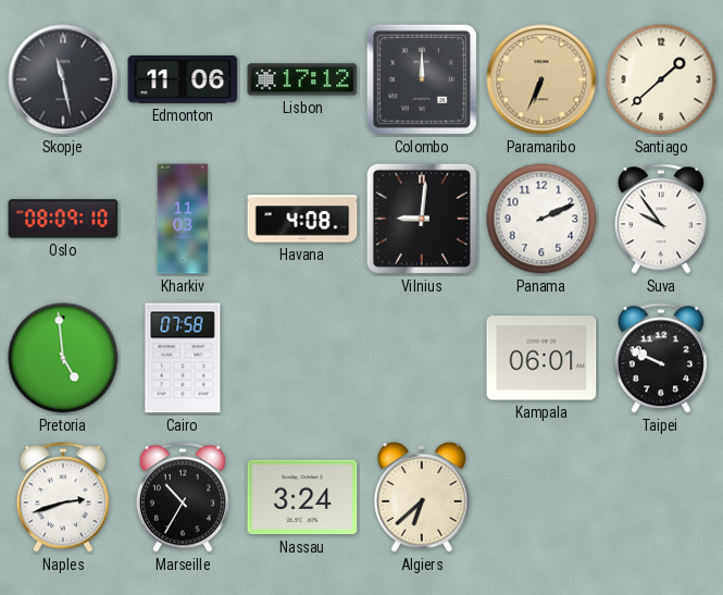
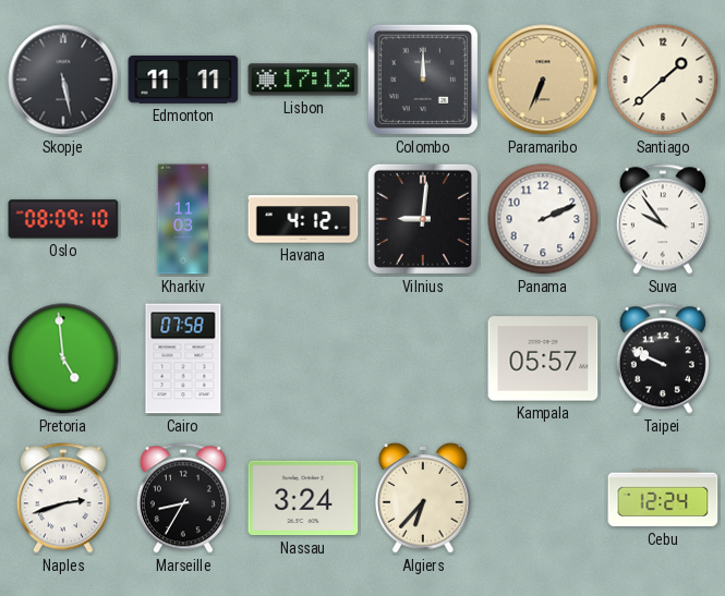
Skopje: 11:28 -> 5:28 (63, 80)
Edmonton: 11:06 -> 11:11 (183, 80)
Havana: 4:08 -> 4:12 (303, 219)
Kampala: 06:01 -> 05:57 (543, 358)
Marseille: 10:35 -> 8:35 (183, 498)
Algiers: 6:38 -> 6:37 (423, 498)
Cebu: none -> 12:24 (663, 498)
